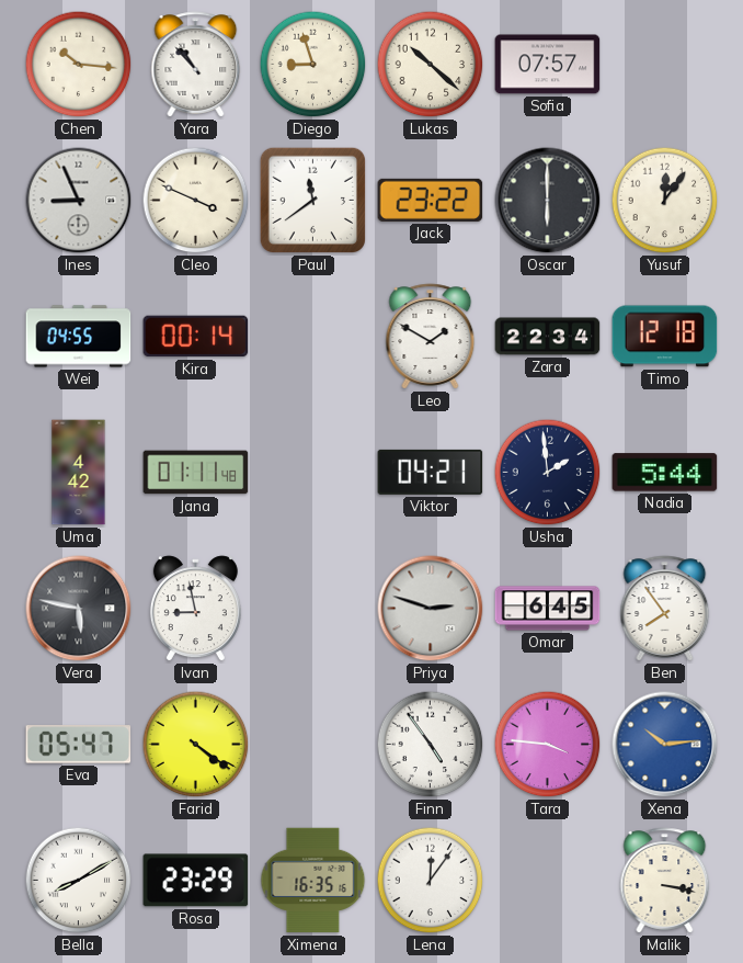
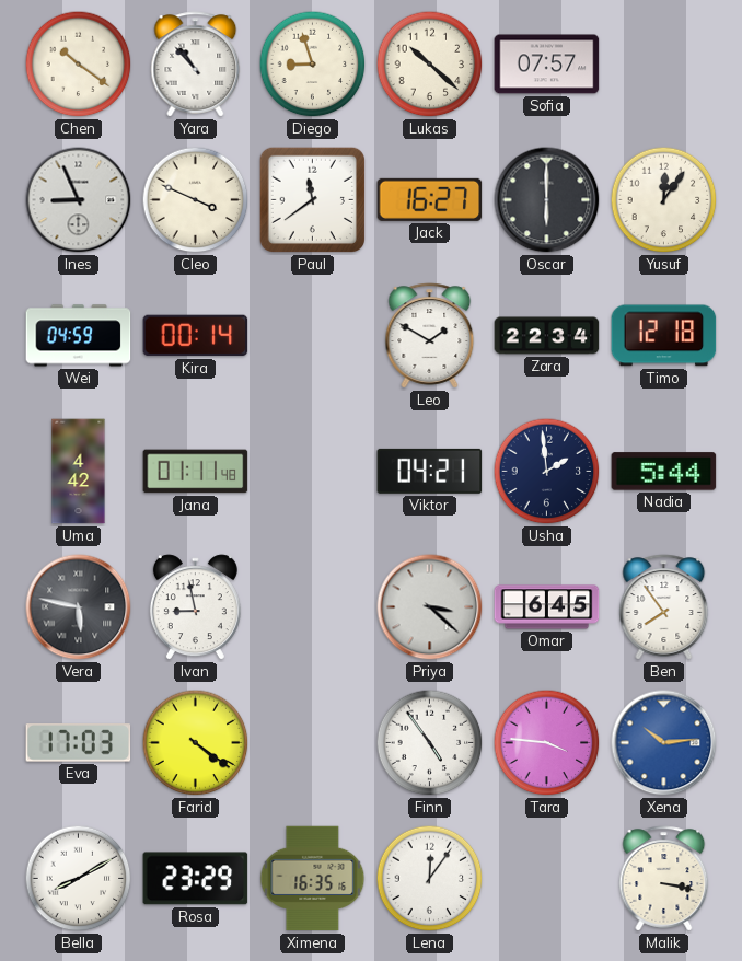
Chen: 10:16 -> 10:21 (79, 65)
Jack: 23:22 -> 16:27 (430, 199)
Wei: 04:55 -> 04:59 (79, 336)
Priya: 2:48 -> 3:22 (430, 607)
Eva: 05:47 -> 17:03 (79, 743)
